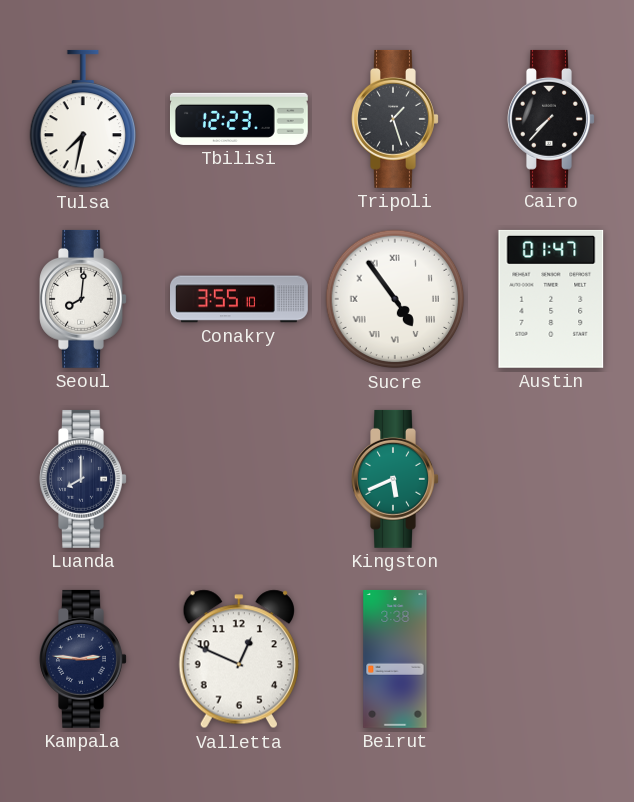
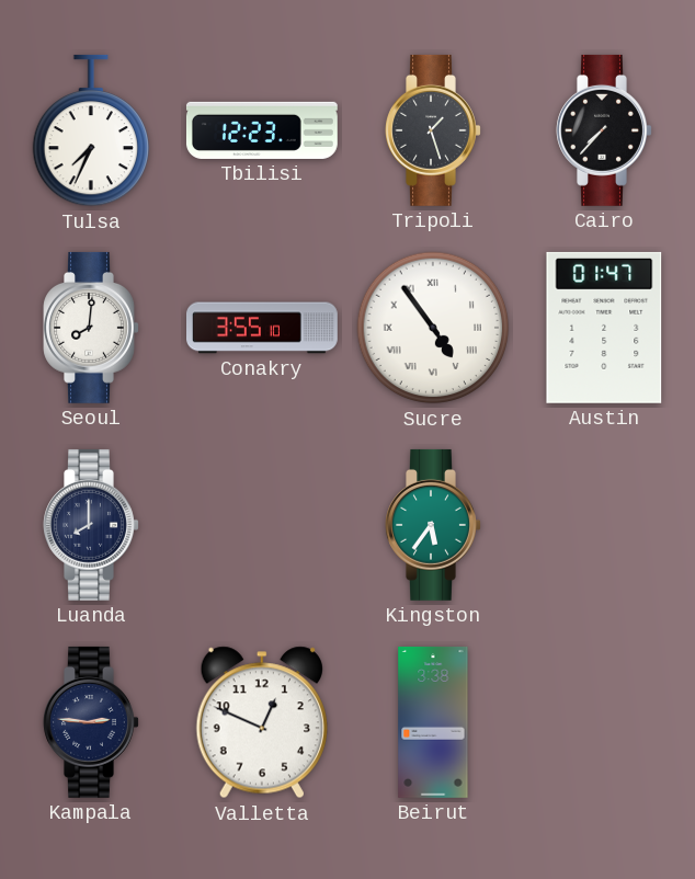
Tulsa: 7:32 -> 7:34 (90, 130)
Kingston: 5:41 -> 5:36 (433, 525)
